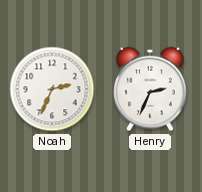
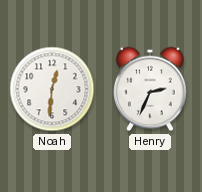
Noah: 2:34 -> 12:31 (52, 89)
